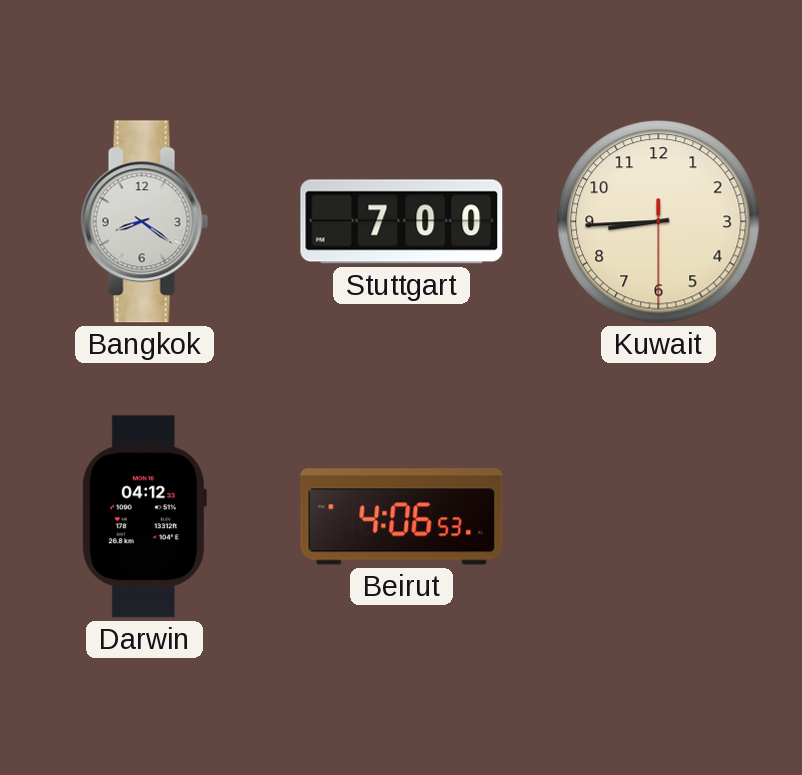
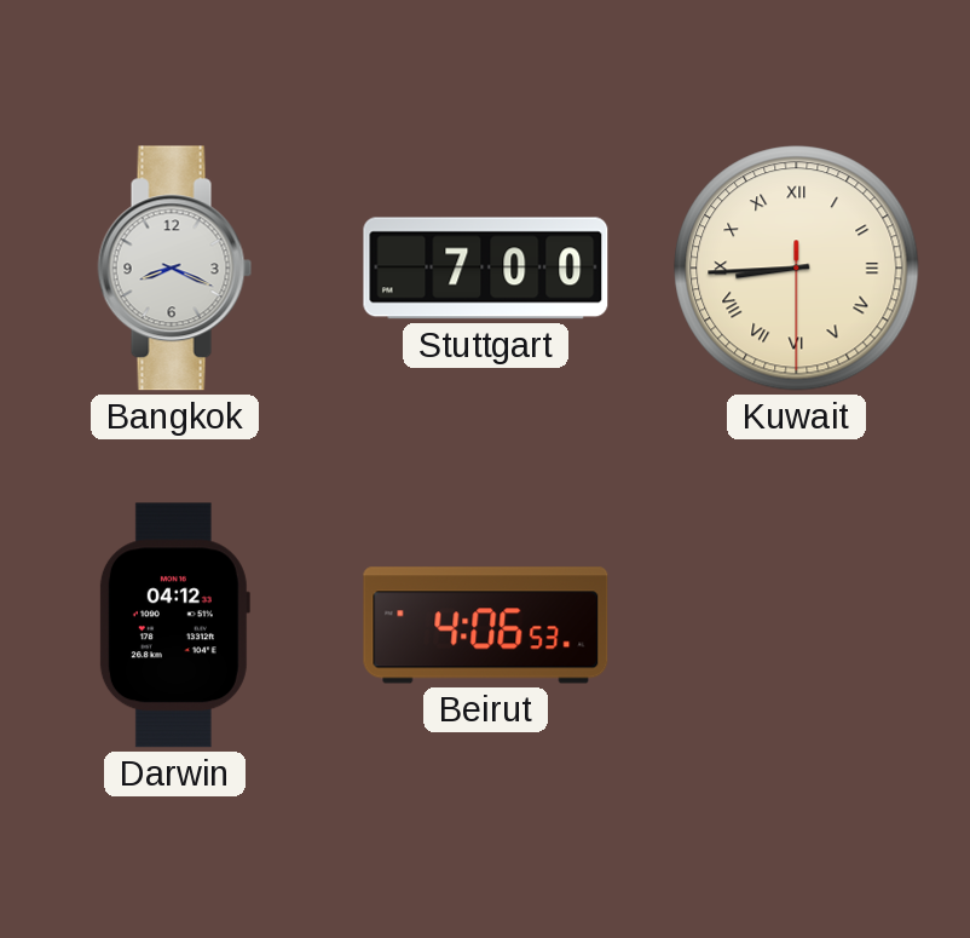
Bangkok: 8:21 -> 8:19 (175, 269)
Kuwait numerals: Arabic -> Roman (797, 269)
